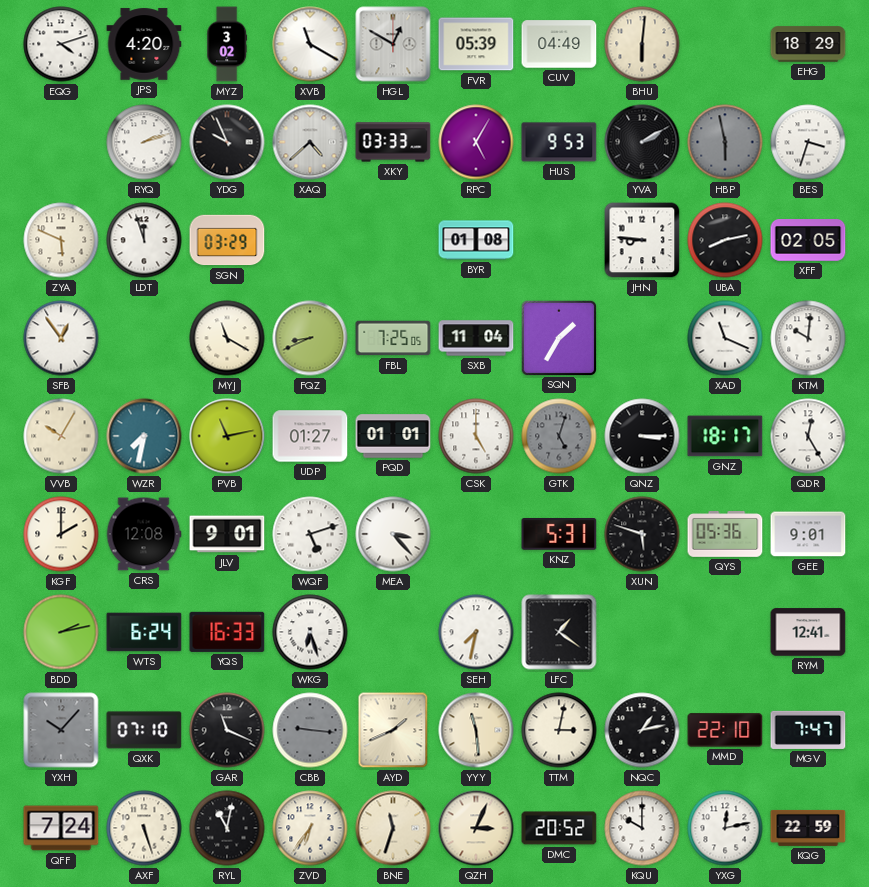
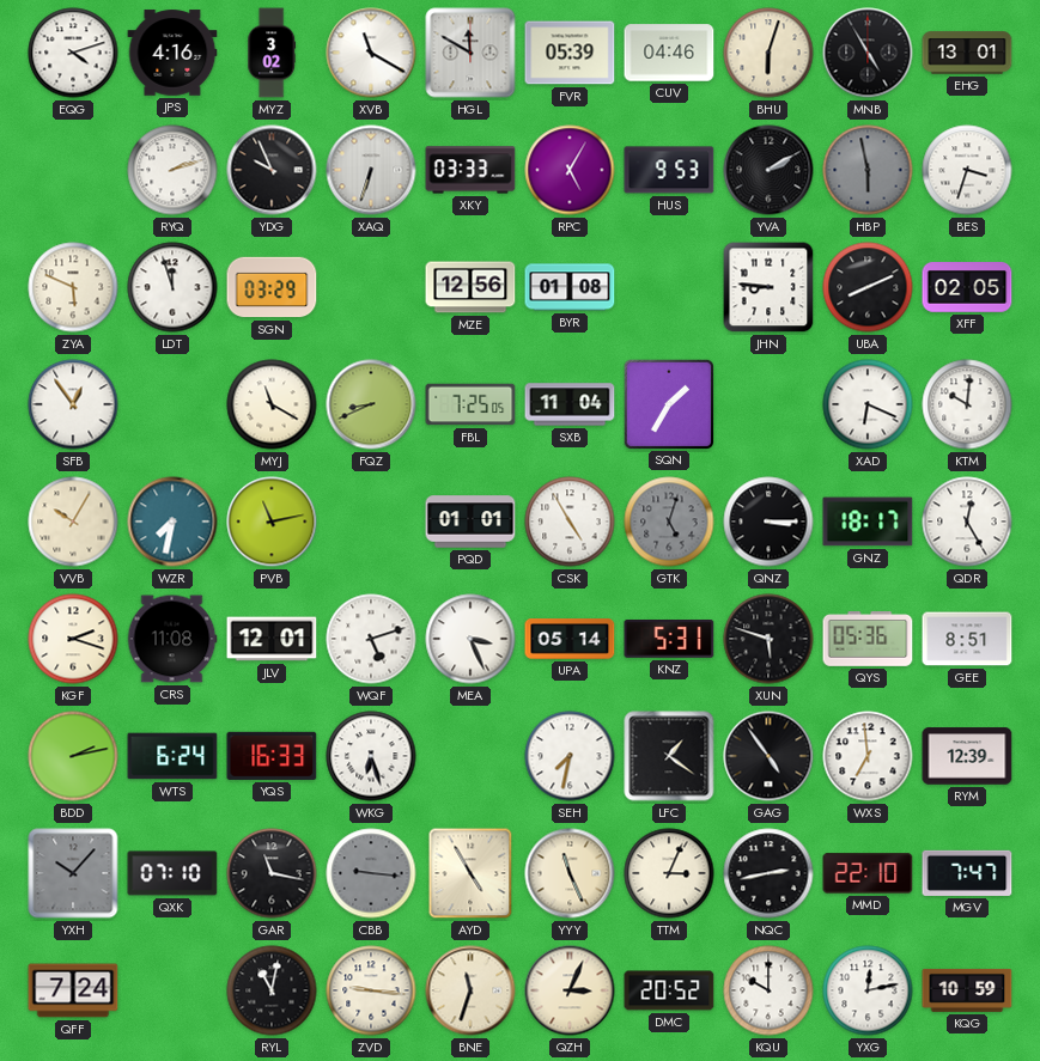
JPS: 4:20 -> 4:16 (172, 53)
HGL: 12:50 -> 11:50 (470, 53)
CUV: 04:49 -> 04:46 (669, 53)
BHU: 6:01 -> 6:03 (768, 53)
MNB: none -> 4:55 (868, 53)
EHG: 18:29 -> 13:01 (967, 53)
XAQ: 4:38 -> 6:33 (371, 170)
MZE: none -> 12:56 (470, 287)
UBA: 8:13 -> 8:11 (868, 287)
XAD: 11:19 -> 6:19 (868, 404)
UDP: 01:27 -> none (310, 436)
CSK: 5:00 -> 4:55 (570, 522)
KGF: 2:00 -> 2:18 (73, 639)
CRS: 12:08 -> 11:08 (172, 639)
JLV: 9:01 -> 12:01 (272, 639)
MEA: 3:23 -> 3:26 (470, 639)
UPA: none -> 05:14 (570, 639)
GEE: 9:01 -> 8:51 (967, 639)
GAG: none -> 4:54 (768, 756)
WXS: none -> 6:59 (868, 756)
RYM: 12:41 -> 12:39 (967, 756)
GAR: 11:19 -> 11:17 (272, 873)
AYD: 1:41 -> 4:55 (470, 873)
YYY: 11:29 -> 11:26 (570, 873)
TTM: 3:02 -> 3:04 (669, 873)
NQC: 1:13 -> 2:43 (768, 873)
AXF: 5:27 -> none (144, 828)
ZVD: 6:36 -> 9:16 (371, 990)
KQG: 22:59 -> 10:59 (967, 990)
